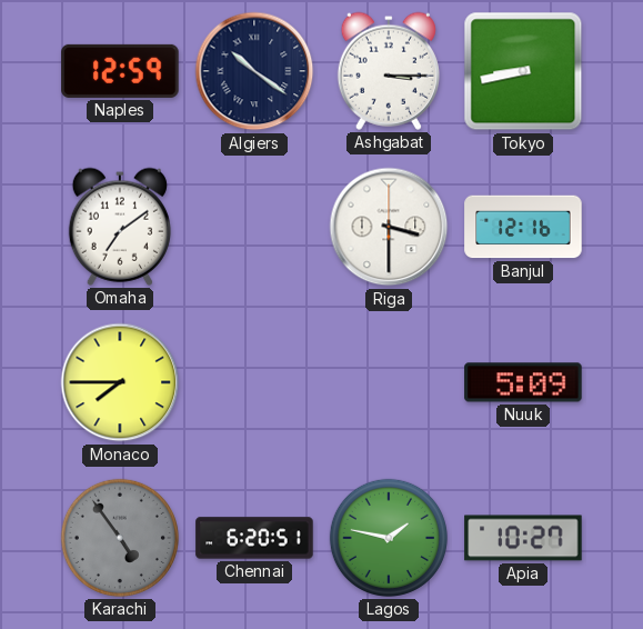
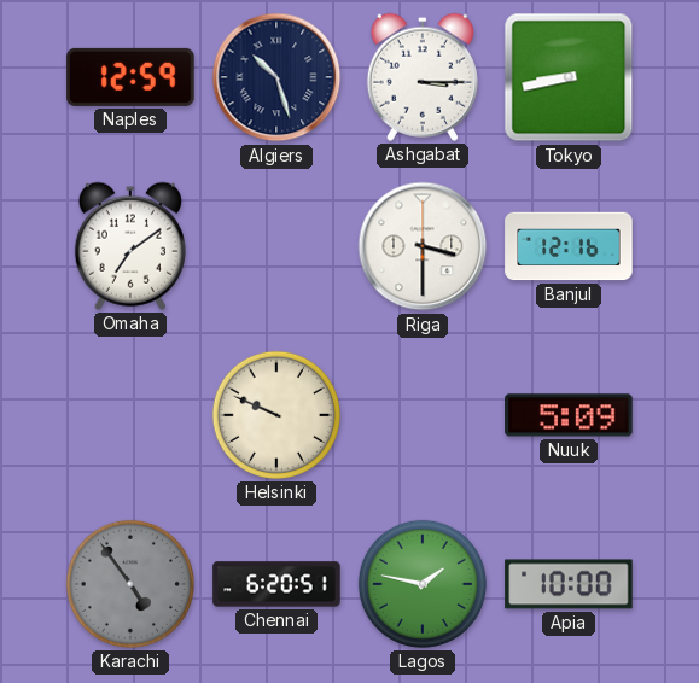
Algiers: 10:21 -> 10:27 (276, 77)
Monaco: 7:45 -> none (120, 382)
Helsinki: none -> 9:49 (276, 415)
Apia: 10:27 -> 10:00 (569, 584)
